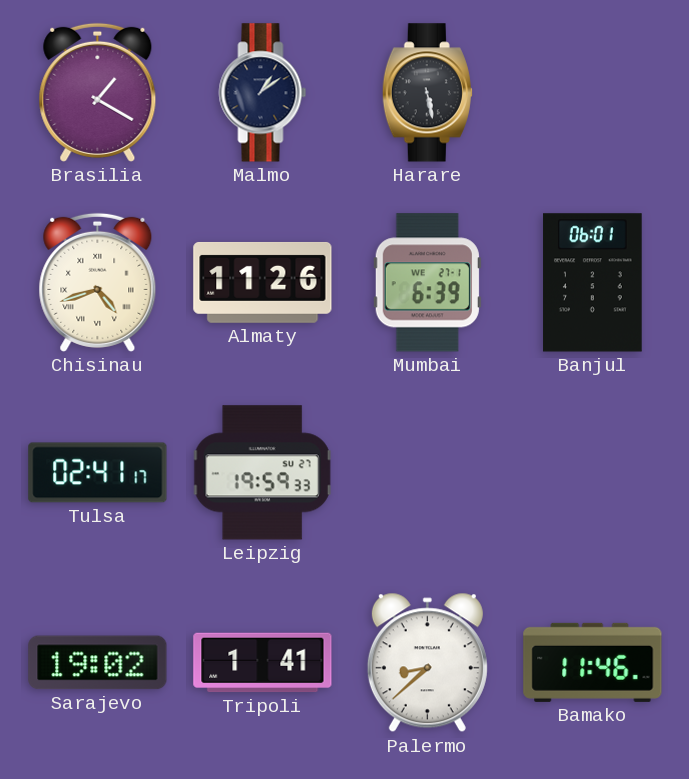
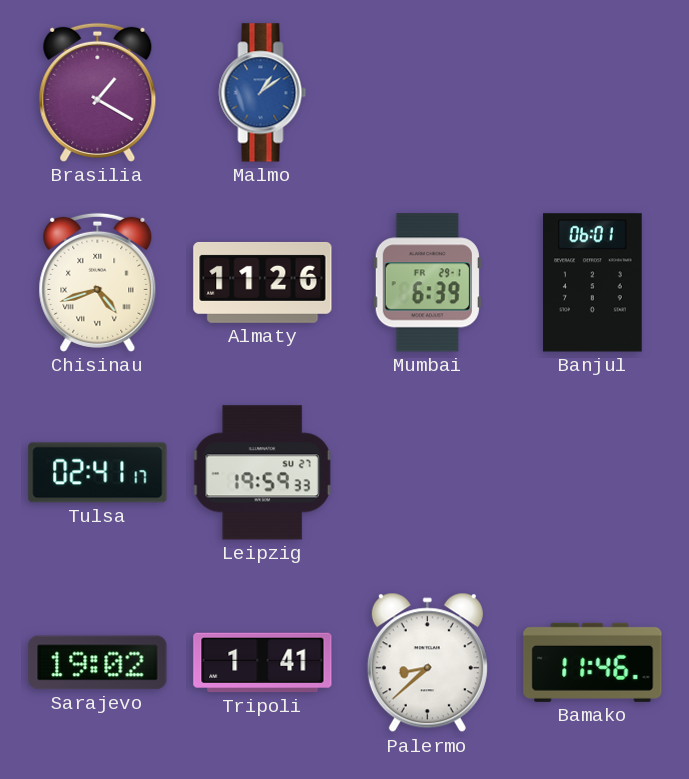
Malmo dial: navy -> blue (263, 93)
Harare: 5:28 -> none (427, 93)
Mumbai date: WE 27-1 -> FR 29-1 (427, 283)
